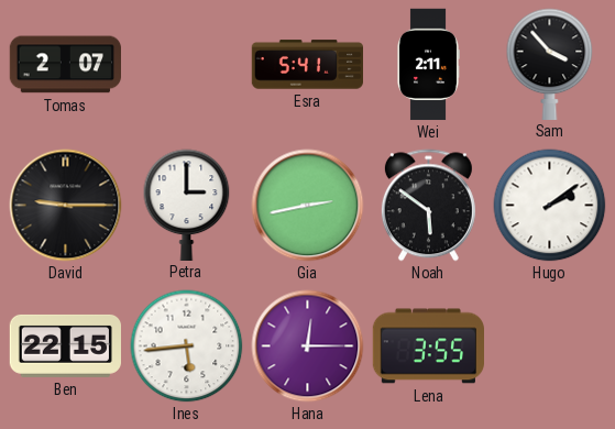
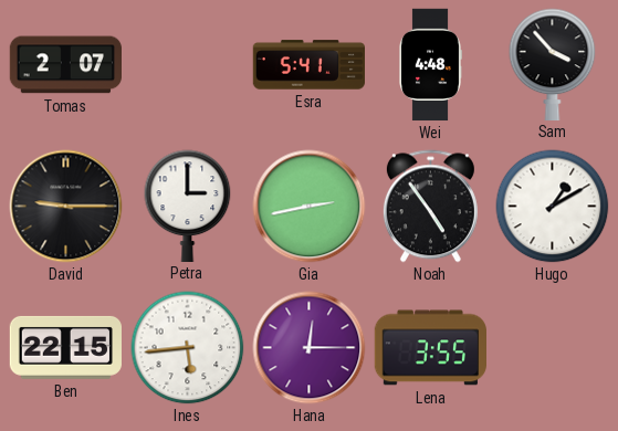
Wei: 2:11 -> 4:48 (431, 65)
Noah: 5:51 -> 4:54 (430, 207)
Hugo: 2:09 -> 1:10 (553, 207)
